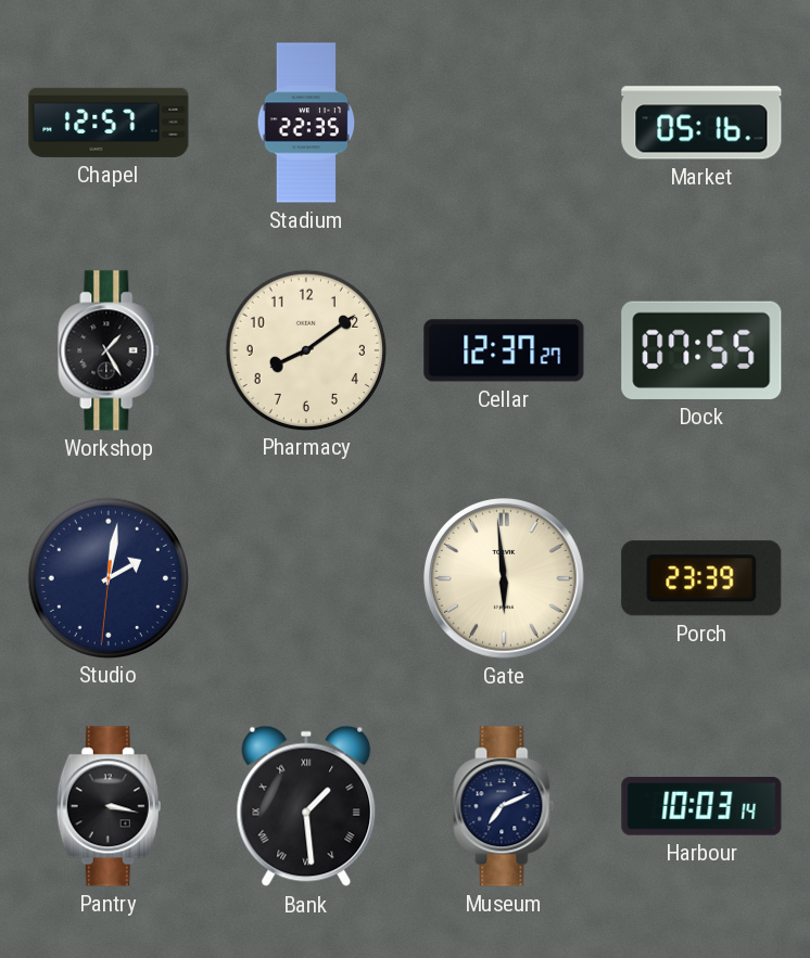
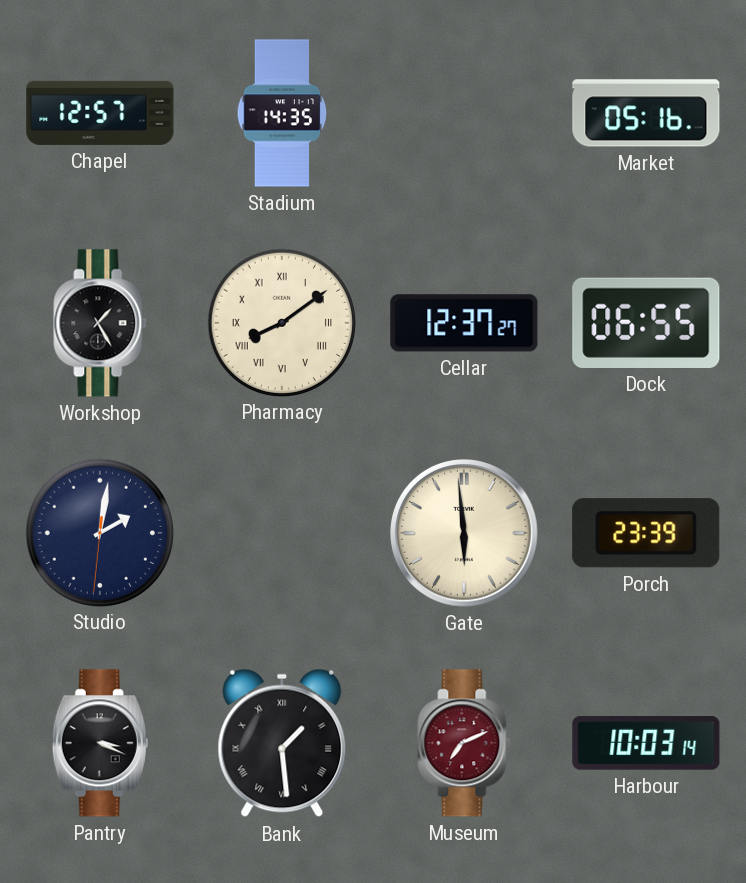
Stadium: 22:35 -> 14:35 (282, 113)
Pharmacy numerals: Arabic -> Roman (281, 322)
Dock: 07:55 -> 06:55 (646, 323)
Pantry: 3:17 -> 3:19 (100, 743)
Museum dial: navy -> burgundy (464, 743)
